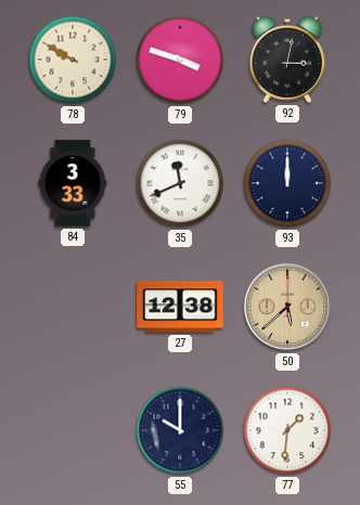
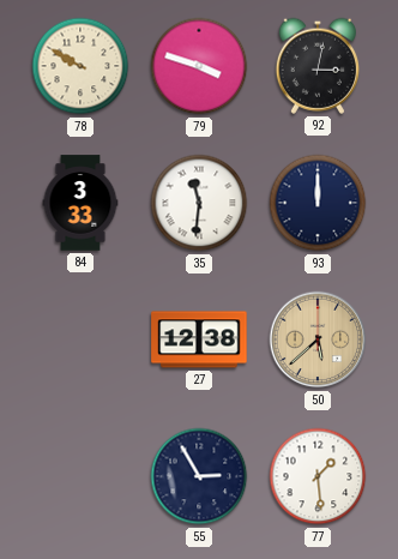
35: 11:41 -> 11:31 (199, 203)
55: 10:00 -> 2:55 (199, 476)
77: 1:31 -> 1:29 (318, 476)
